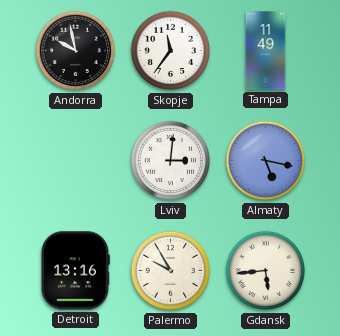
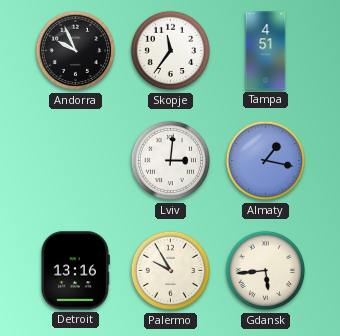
Andorra: 9:58 -> 9:56 (76, 51)
Tampa: 11:49 -> 4:51 (266, 51)
Almaty: 5:17 -> 1:17 (266, 161)
